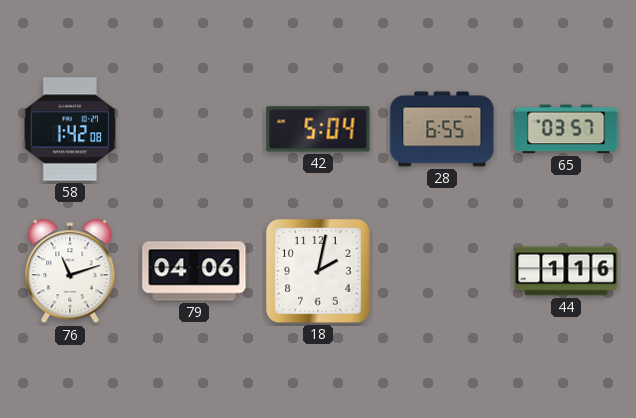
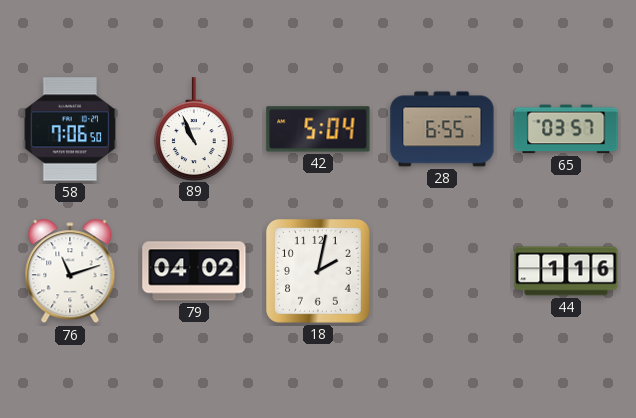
58: 1:42 -> 7:06 (70, 129)
89: none -> 10:56 (194, 129)
79: 04:06 -> 04:02 (194, 271)
